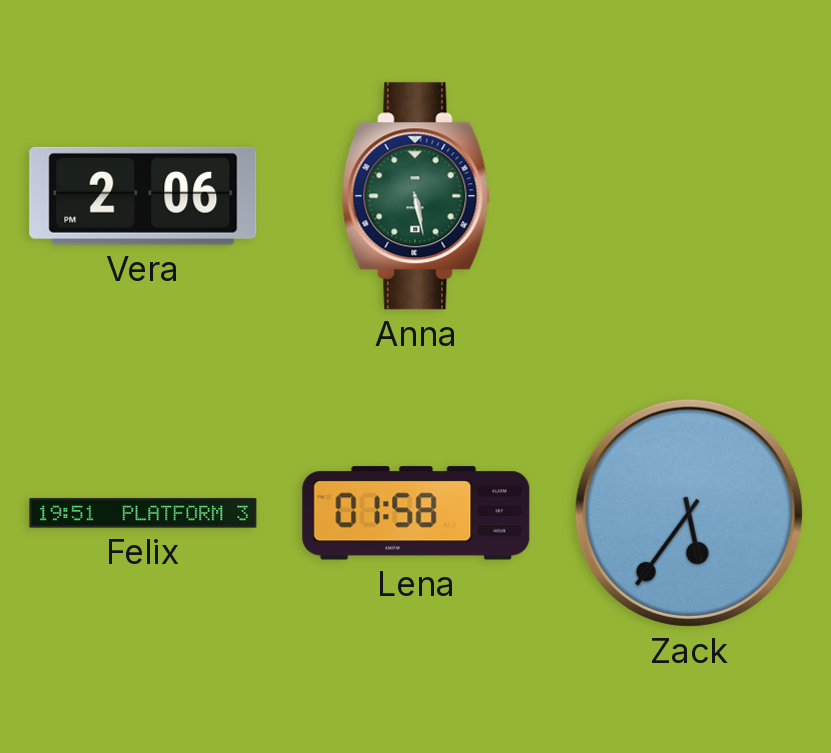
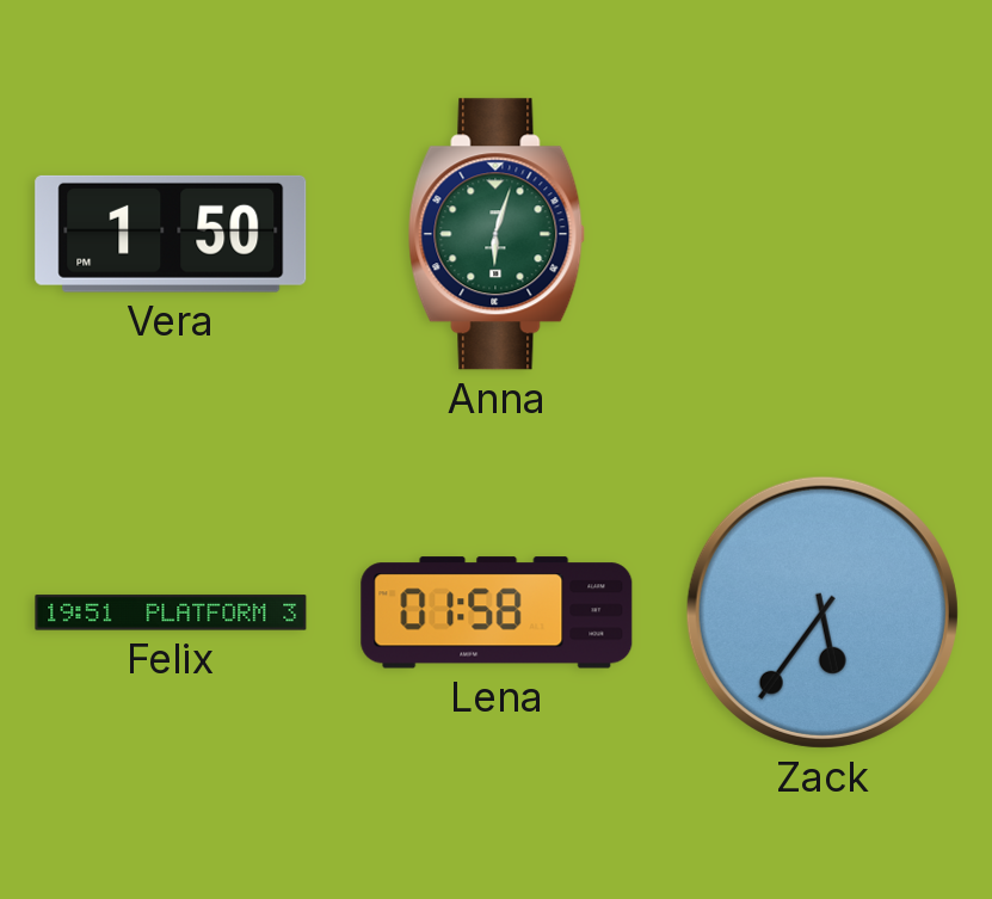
Vera: 2:06 -> 1:50 (171, 234)
Anna: 5:28 -> 6:03 (497, 234)
